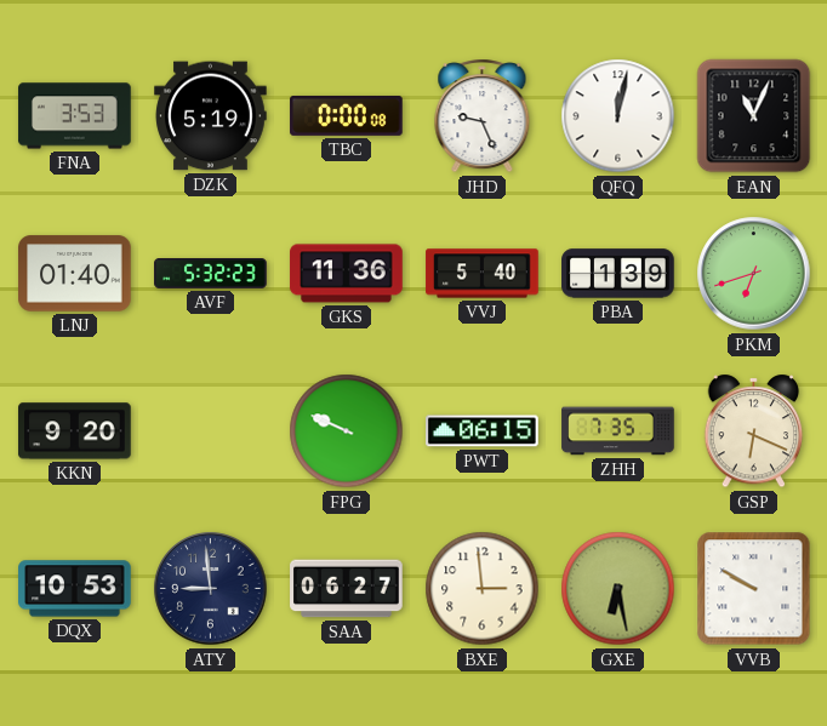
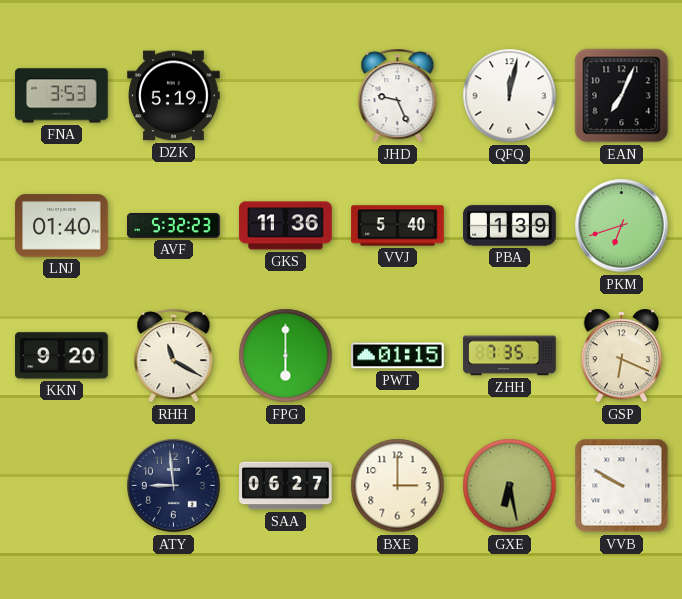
TBC: 0:00 -> none (347, 115)
EAN: 11:04 -> 7:04 (622, 96)
RHH: none -> 11:20 (174, 356)
FPG: 9:49 -> 6:00 (286, 356)
PWT: 06:15 -> 01:15 (398, 356)
DQX: 10:53 -> none (75, 589)
BXE: 2:59 -> 3:00 (398, 486)
